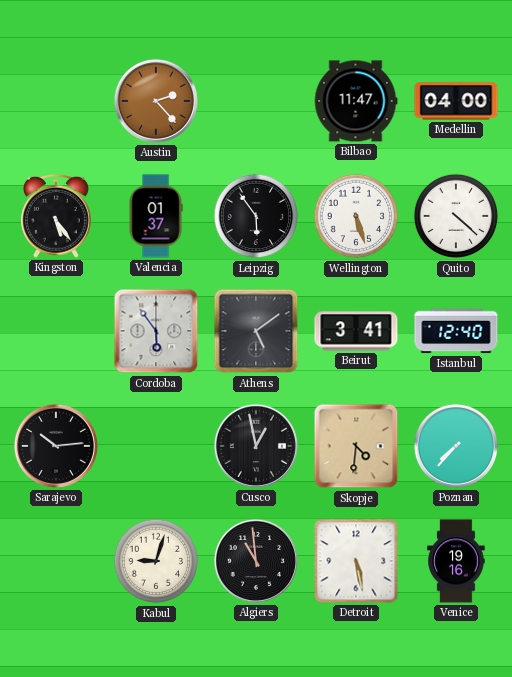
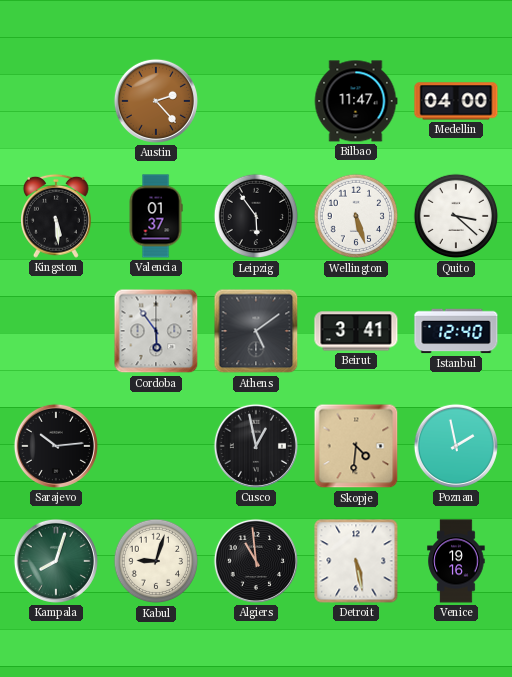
Kingston: 5:24 -> 5:29 (56, 216)
Quito: 4:22 -> 3:22 (456, 216)
Poznan: 7:37 -> 1:58 (456, 446)
Kampala: none -> 8:03 (56, 561)
